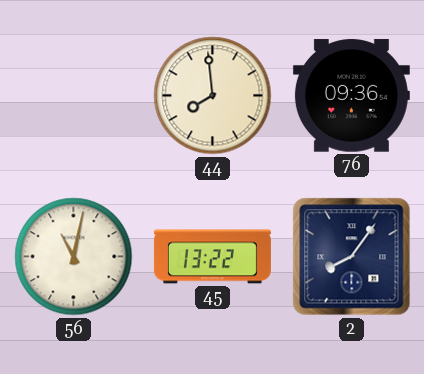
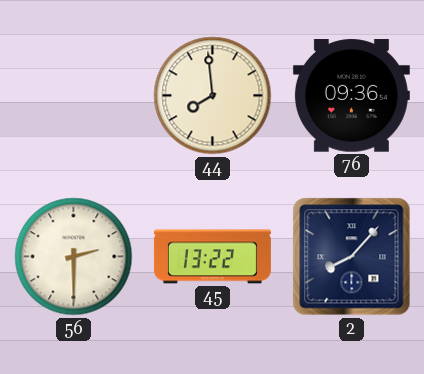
56: 11:02 -> 2:30 (74, 257)
2: 8:06 -> 8:07 (352, 257)
